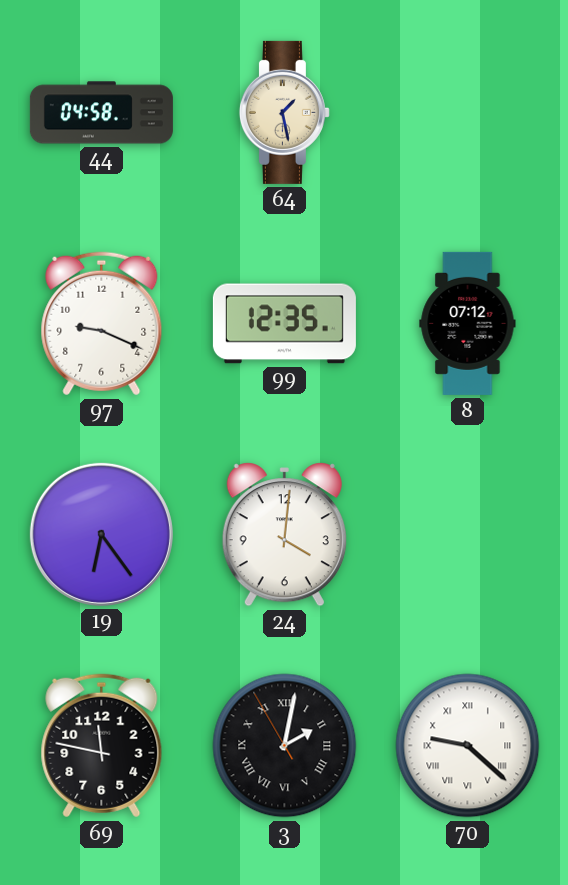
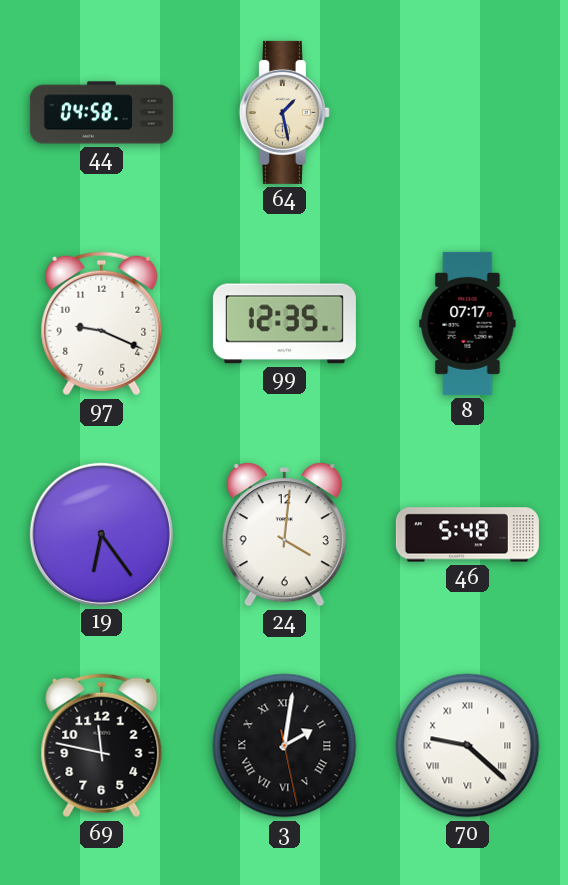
8: 07:12 -> 07:17 (468, 323)
46: none -> 5:48 (467, 535)
3: 2:01:55 -> 2:01:28 (285, 746)
